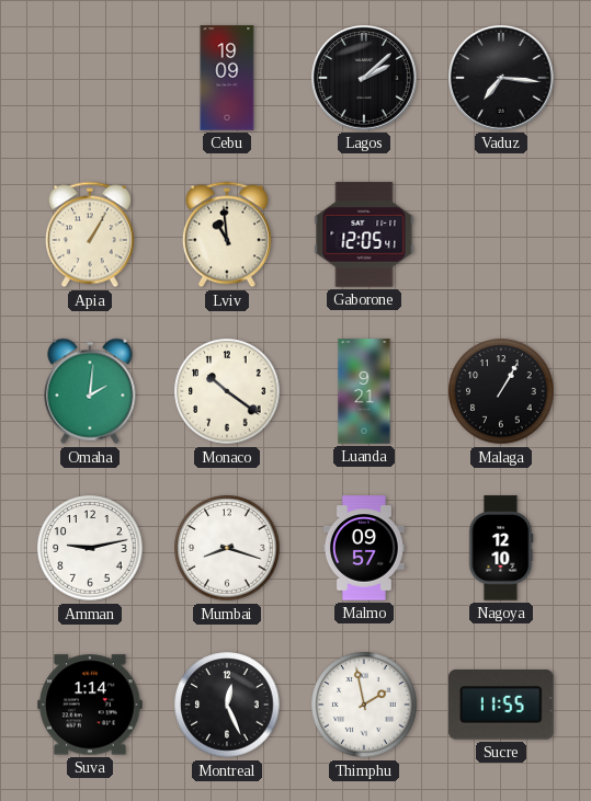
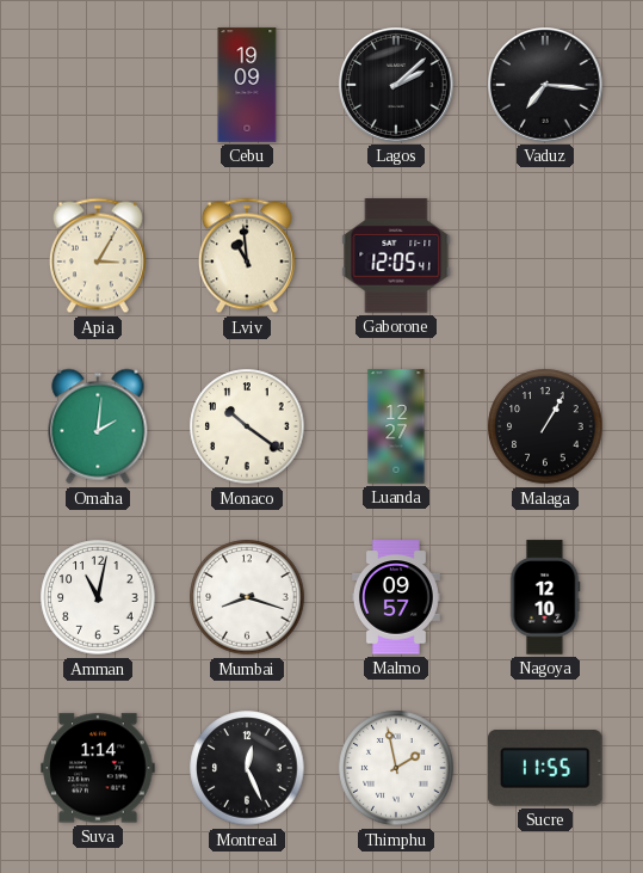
Apia: 1:05 -> 3:05 (98, 256)
Luanda: 9:21 -> 12:27 (396, 426)
Amman: 9:13 -> 11:02 (98, 597)
